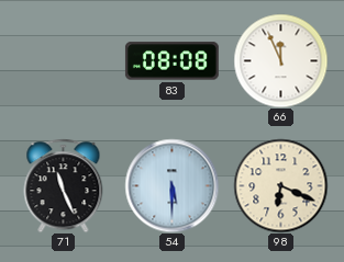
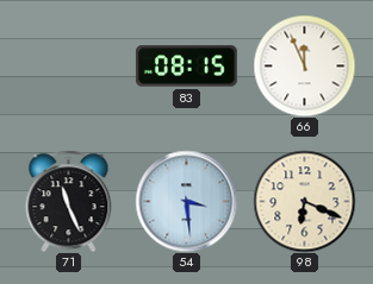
83: 08:08 -> 08:15 (186, 67)
54: 5:30 -> 3:29 (186, 201)
